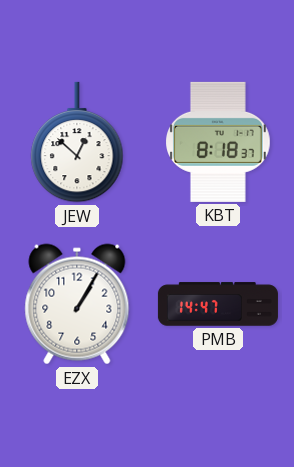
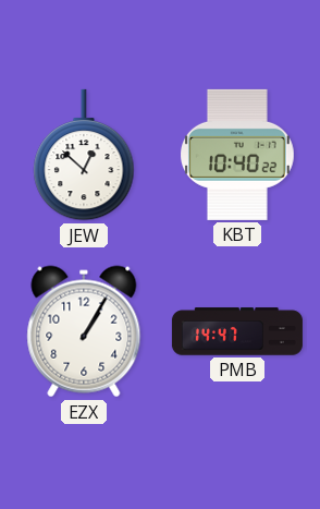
KBT: 8:18 -> 10:40 (238, 155)
